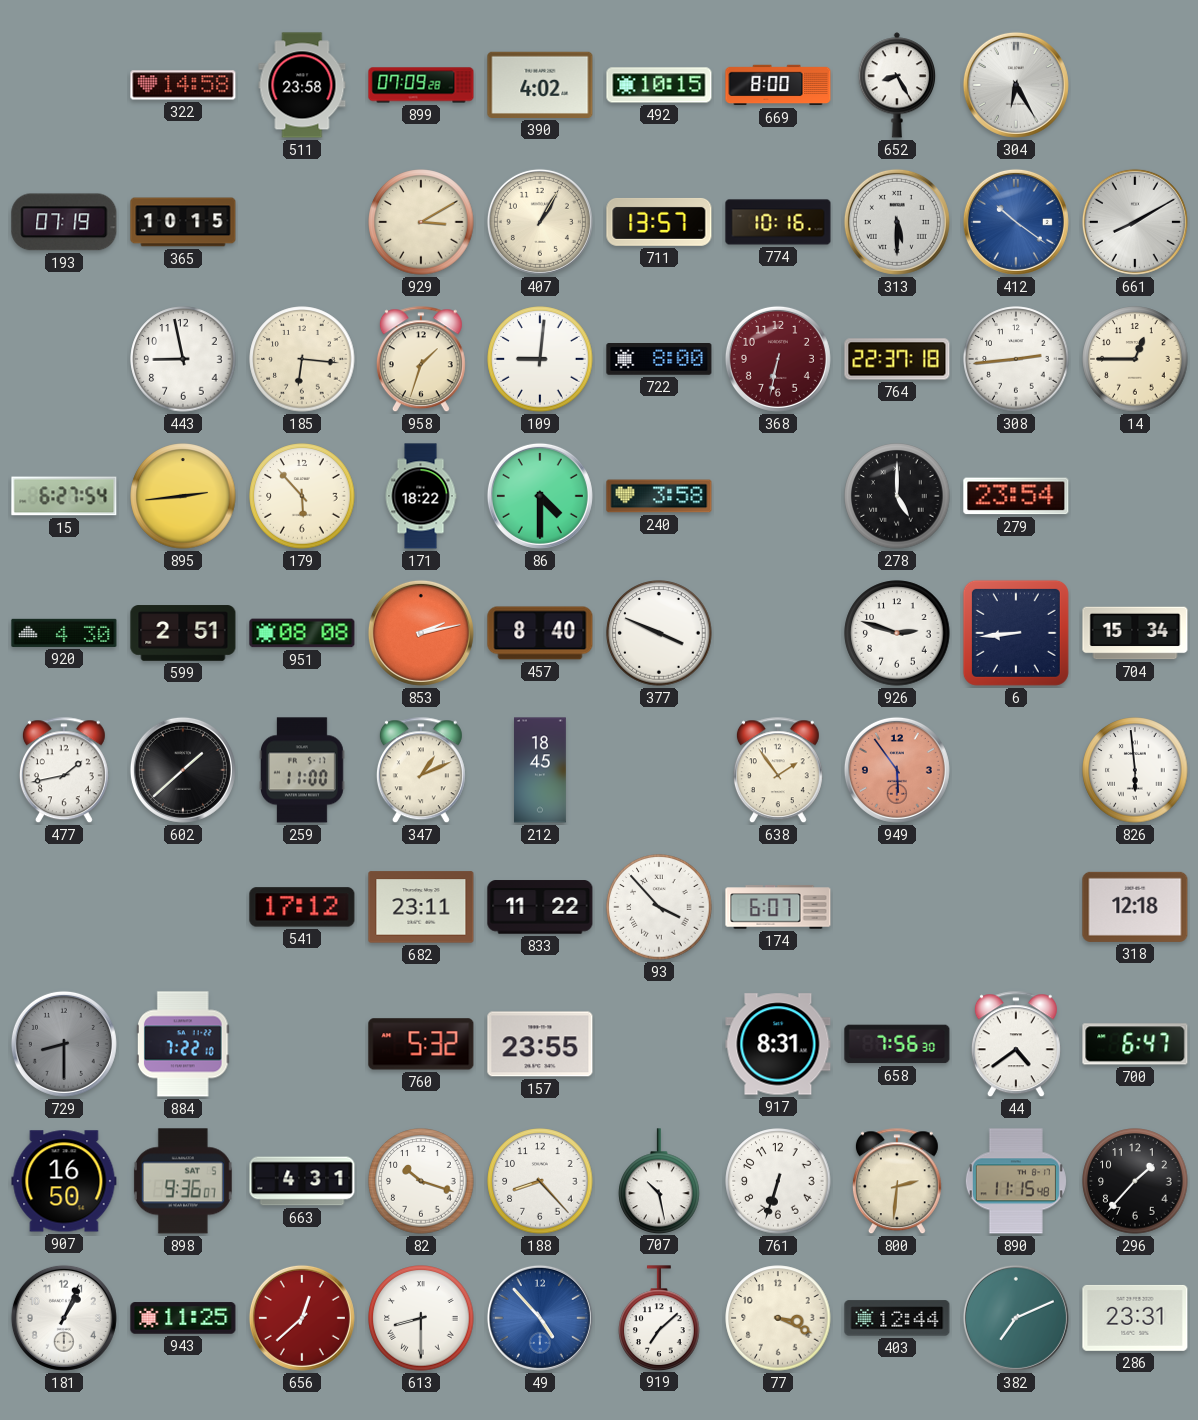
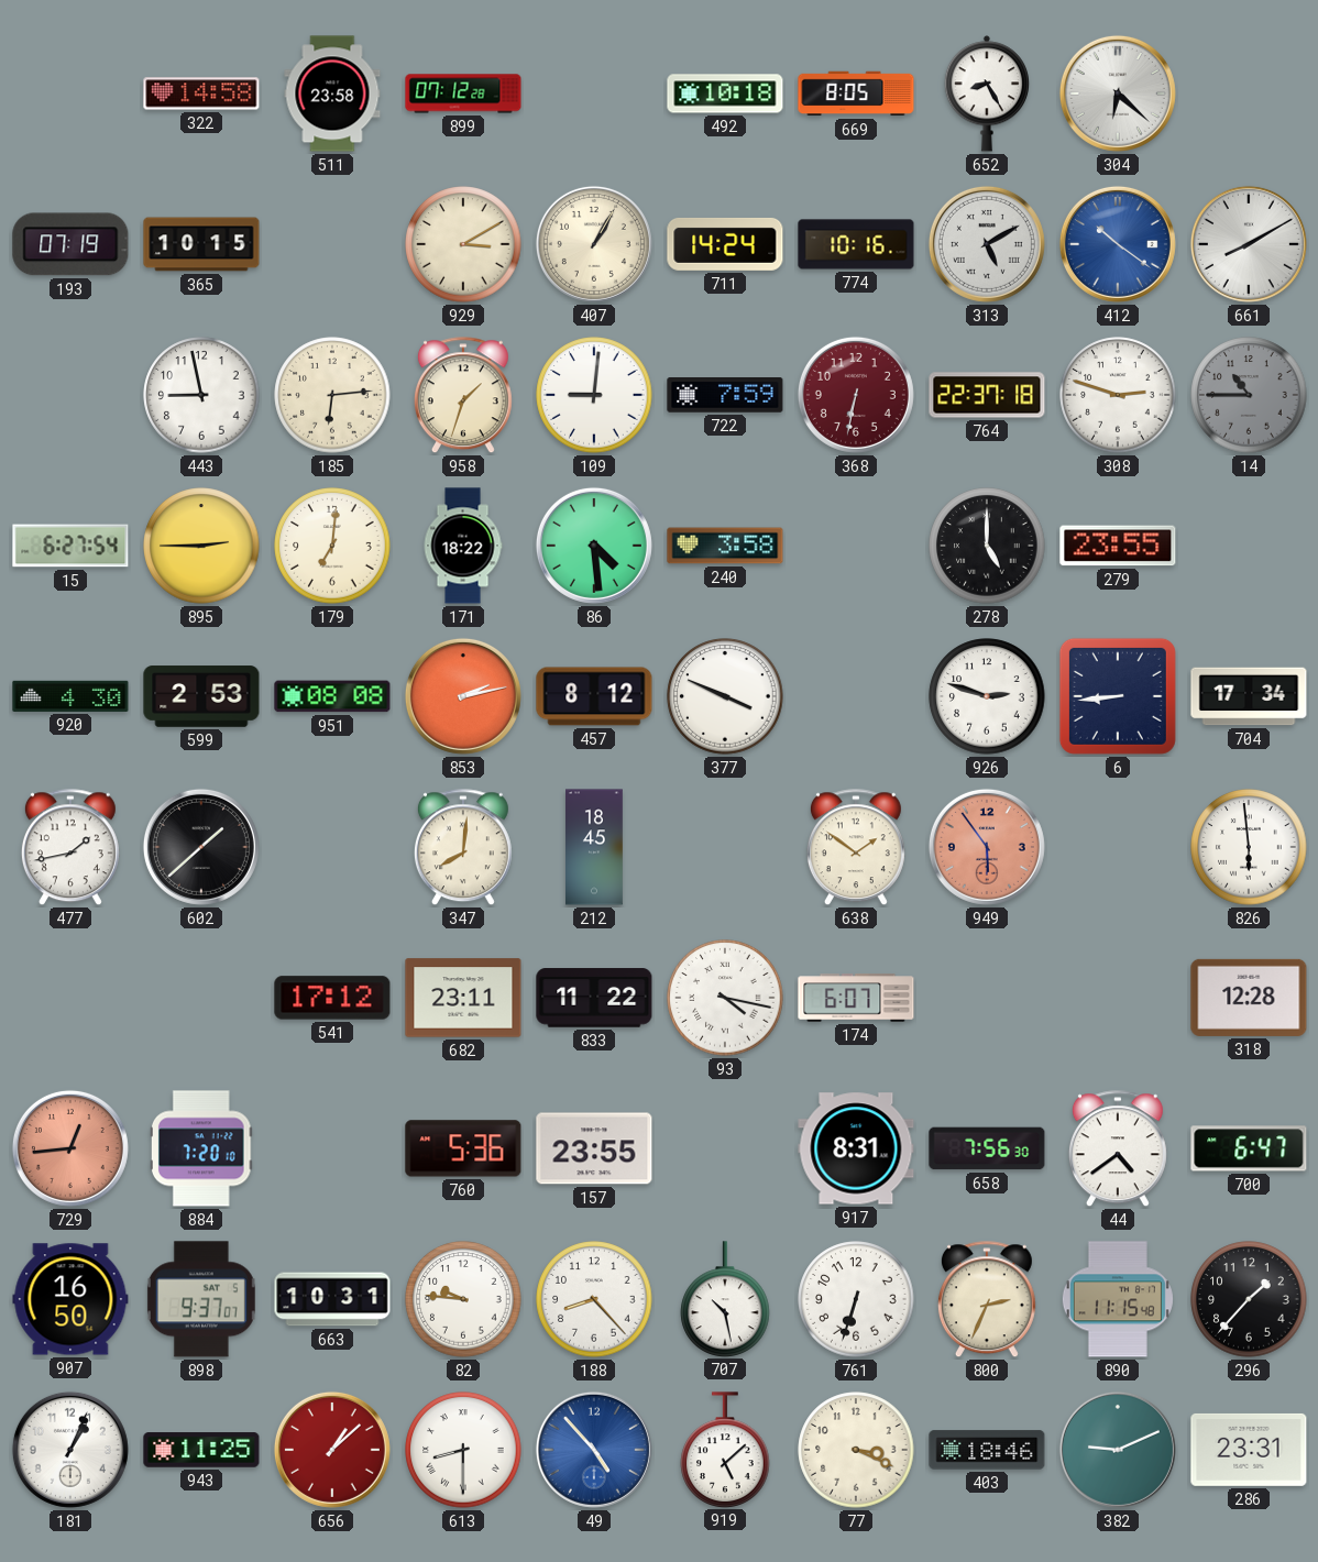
899: 07:09 -> 07:12 (463, 94)
390: 4:02 -> none (540, 85)
492: 10:15 -> 10:18 (725, 94)
669: 8:00 -> 8:05 (856, 94)
304: 6:25 -> 6:22 (1118, 94)
711: 13:57 -> 14:24 (725, 244)
313: 5:30 -> 5:10 (987, 244)
185: 6:16 -> 6:14 (332, 395)
722: 8:00 -> 7:59 (725, 396)
308: 2:44 -> 2:48 (1118, 395)
14: 12:45 -> 10:45 (1249, 395)
14 dial: cream -> grey (1249, 395)
895: 2:44 -> 2:45 (201, 546)
179: 5:53 -> 7:01 (332, 546)
86: 4:30 -> 4:29 (594, 546)
279: 23:54 -> 23:55 (1118, 546)
599: 2:51 -> 2:53 (201, 696)
457: 8:40 -> 8:12 (594, 696)
704: 15:34 -> 17:34 (1249, 696)
259: 11:00 -> none (303, 770)
347: 1:11 -> 8:01 (463, 848)
638: 1:54 -> 1:51 (856, 848)
93: 3:53 -> 4:17 (725, 998)
318: 12:18 -> 12:28 (1249, 998)
729: 8:30 -> 12:44 (70, 1148)
729 dial: grey -> salmon (70, 1148)
884: 7:22 -> 7:20 (201, 1148)
760: 5:32 -> 5:36 (463, 1148)
898: 9:36 -> 9:37 (201, 1299)
663: 4:31 -> 10:31 (332, 1299)
82: 10:18 -> 9:46 (463, 1299)
800: 2:31 -> 2:34 (987, 1300)
656: 12:38 -> 1:08 (332, 1450)
919: 7:08 -> 5:08 (725, 1450)
403: 12:44 -> 18:46 (987, 1450)
382: 7:11 -> 9:11 (1118, 1450)
